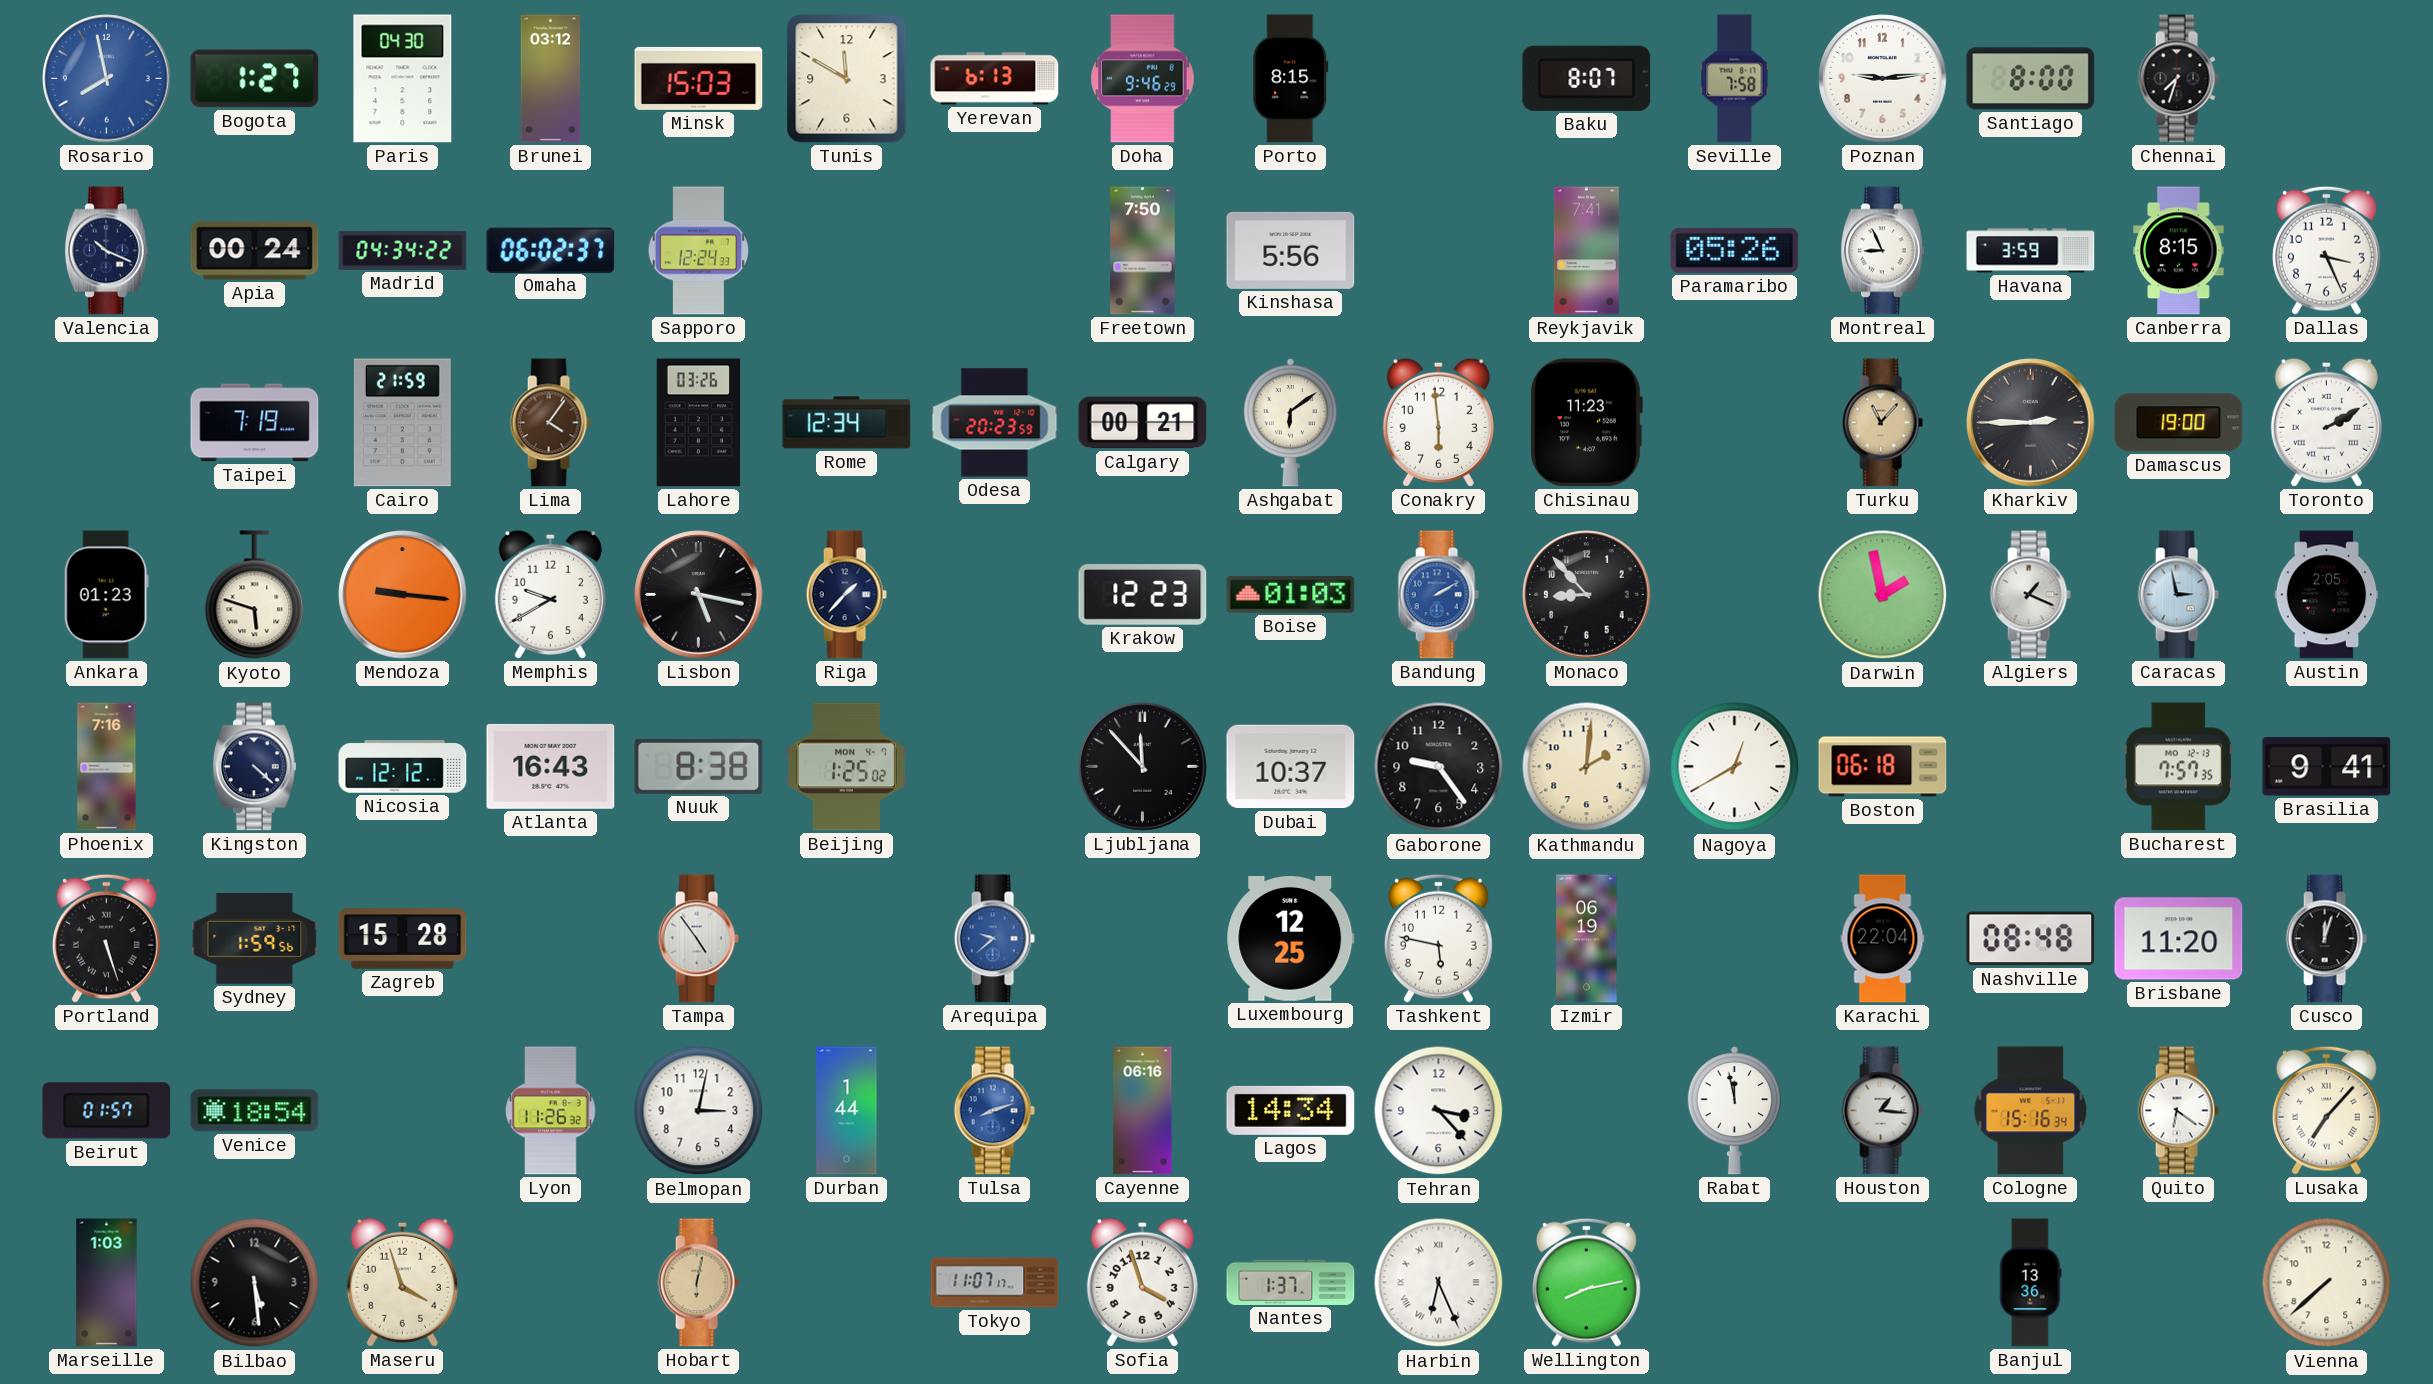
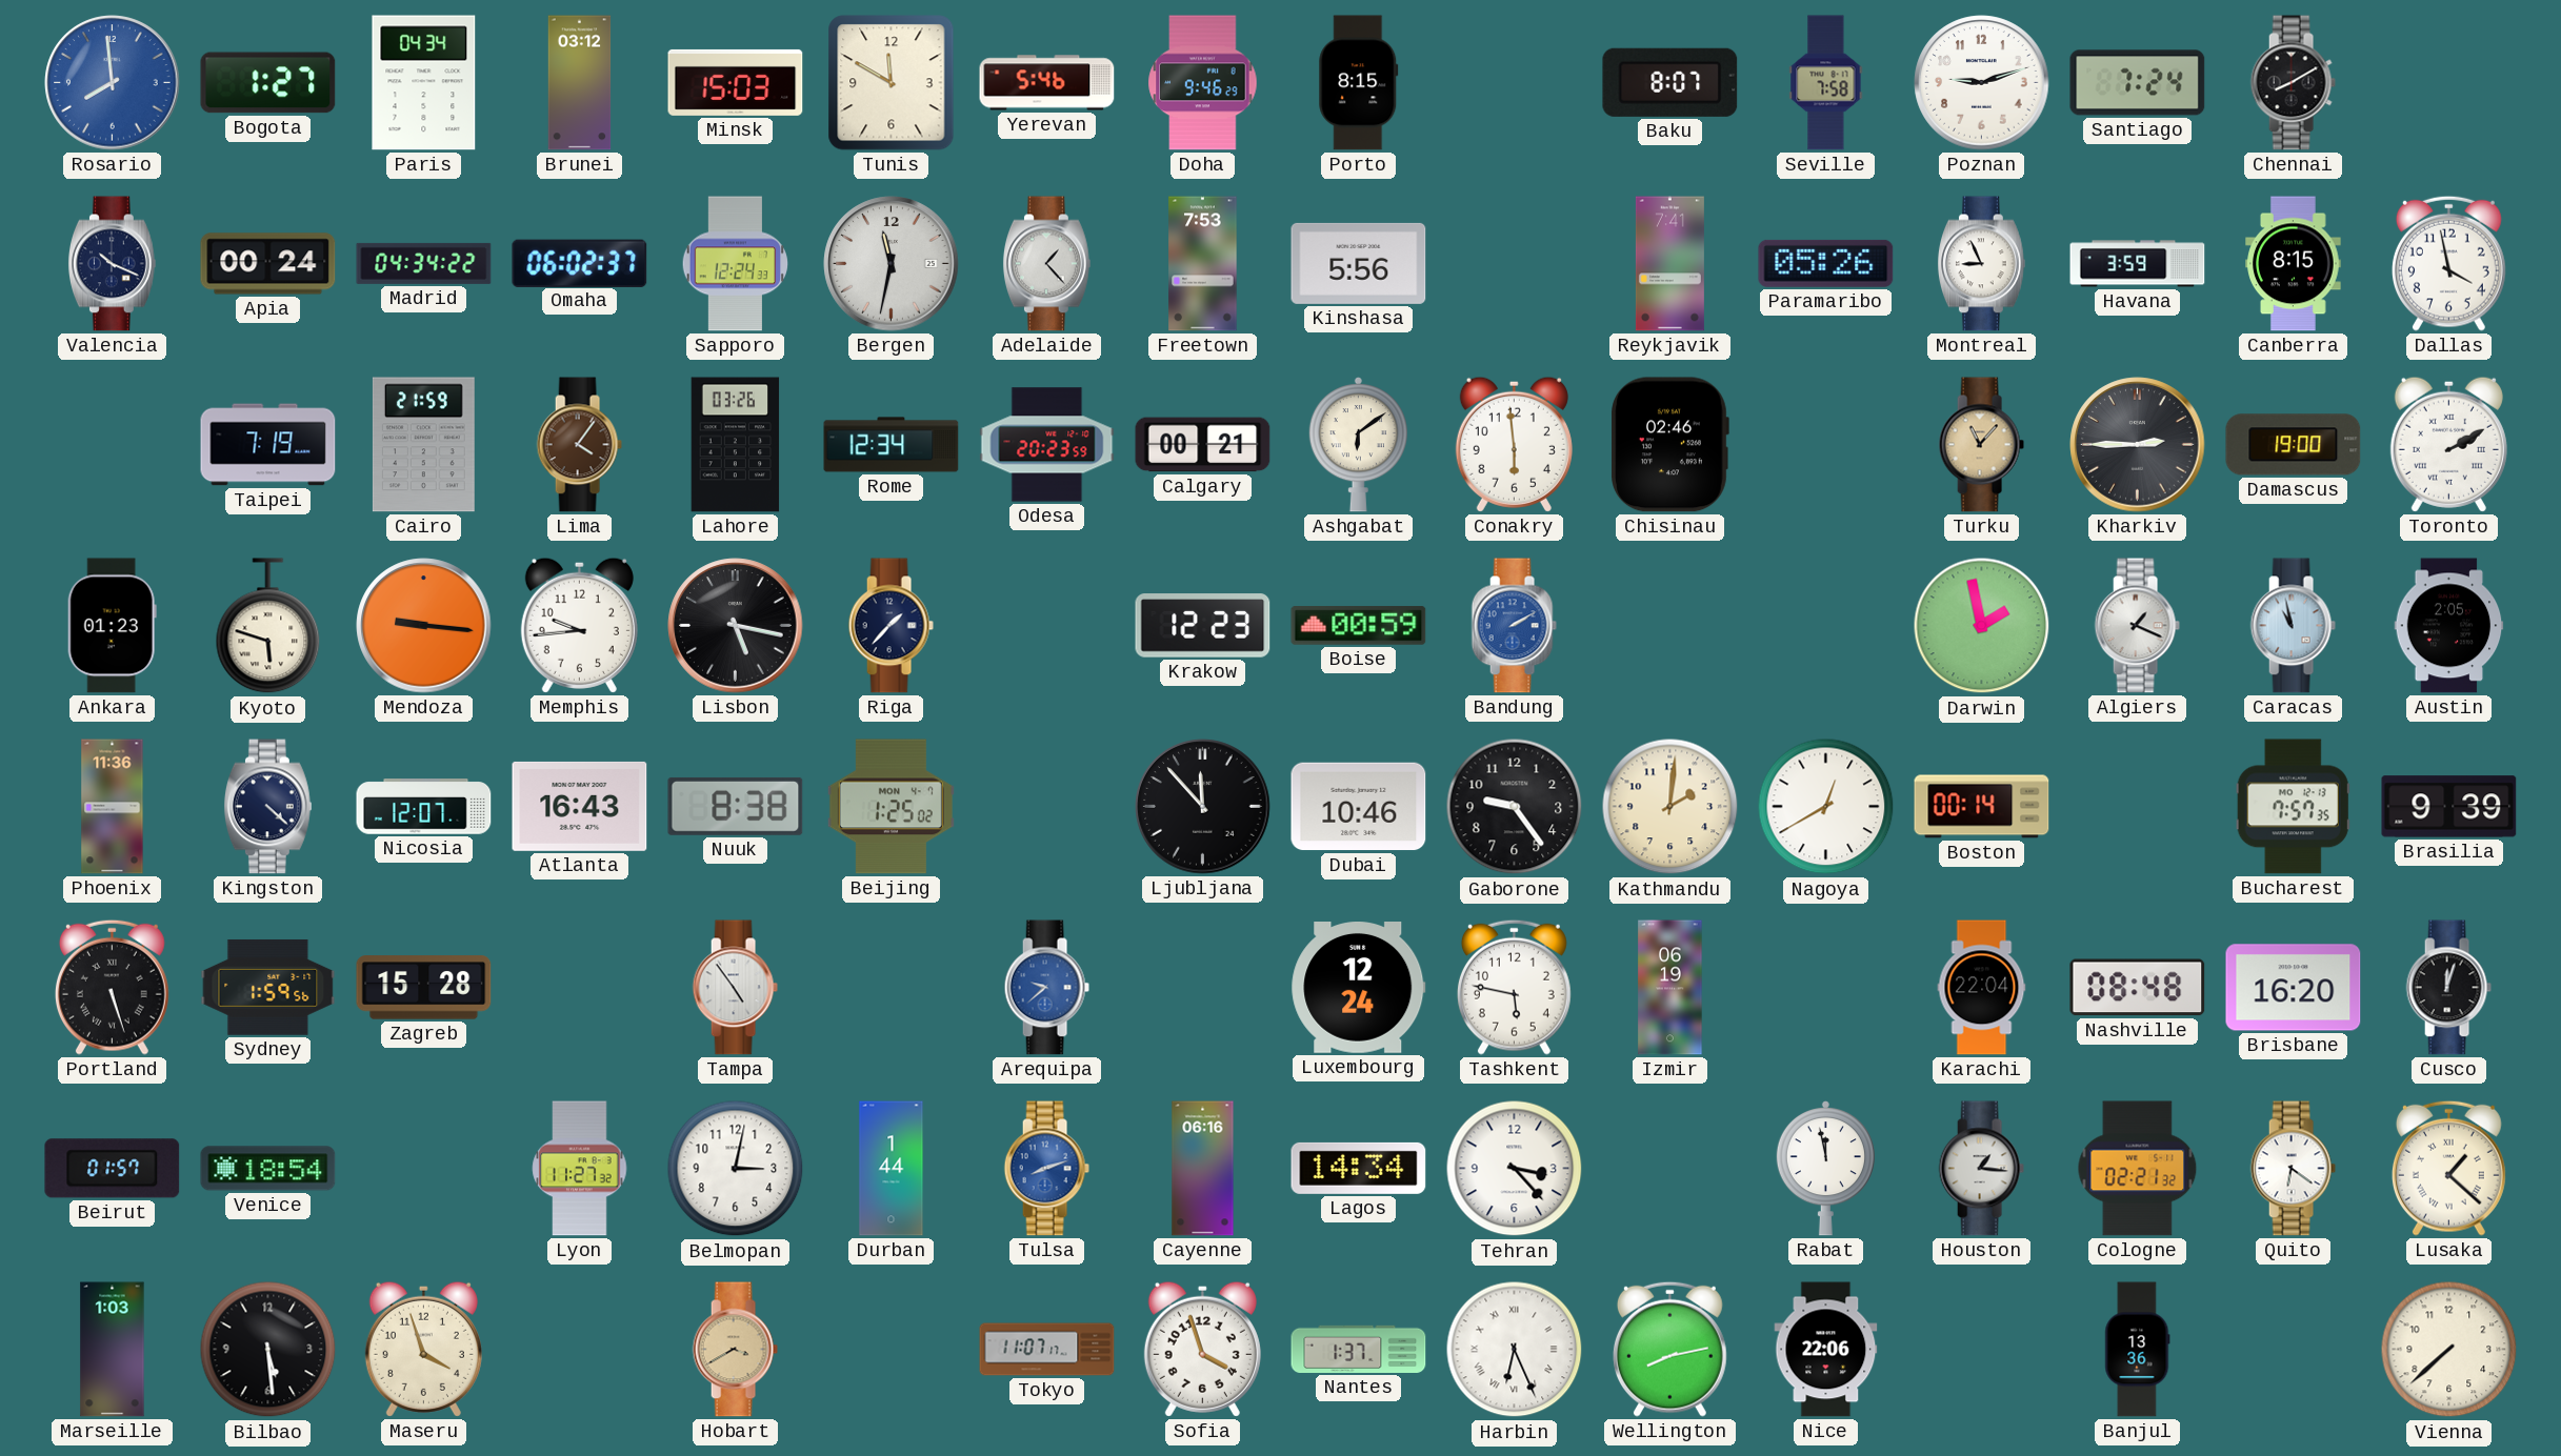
Rosario: 7:58 -> 7:59 (113, 83)
Paris: 04:30 -> 04:34 (424, 83)
Yerevan: 6:13 -> 5:46 (1047, 83)
Poznan: 9:14 -> 9:12 (1982, 83)
Santiago: 8:00 -> 7:24 (2138, 83)
Chennai: 7:33 -> 8:10 (2293, 83)
Bergen: none -> 11:32 (892, 264)
Adelaide: none -> 1:23 (1046, 264)
Freetown: 7:50 -> 7:53 (1203, 264)
Dallas: 3:26 -> 3:58 (2448, 263)
Chisinau: 11:23 -> 02:46 (1669, 445)
Memphis: 9:40 -> 9:44 (579, 625)
Boise: 01:03 -> 00:59 (1359, 626)
Monaco: 8:53 -> none (1587, 595)
Caracas: 2:58 -> 10:58 (2293, 626)
Phoenix: 7:16 -> 11:36 (113, 807)
Nicosia: 12:12 -> 12:07 (424, 807)
Dubai: 10:37 -> 10:46 (1359, 807)
Boston: 06:18 -> 00:14 (1982, 807)
Brasilia: 9:41 -> 9:39 (2449, 807)
Luxembourg: 12:25 -> 12:24 (1359, 988)
Brisbane: 11:20 -> 16:20 (2294, 988)
Lyon: 11:26 -> 11:27 (580, 1169)
Cologne: 15:16 -> 02:21 (2138, 1169)
Lusaka: 7:07 -> 1:22 (2448, 1168)
Hobart: 6:02 -> 3:40 (735, 1350)
Nice: none -> 22:06 (1826, 1350)
